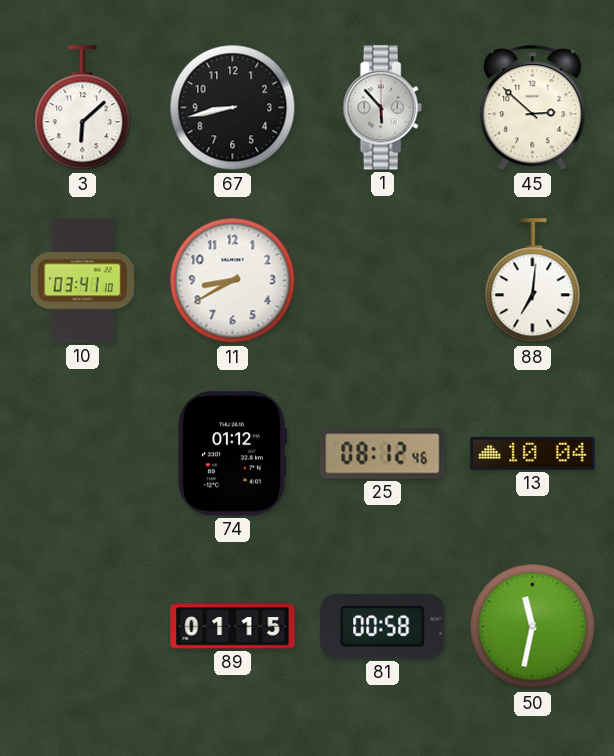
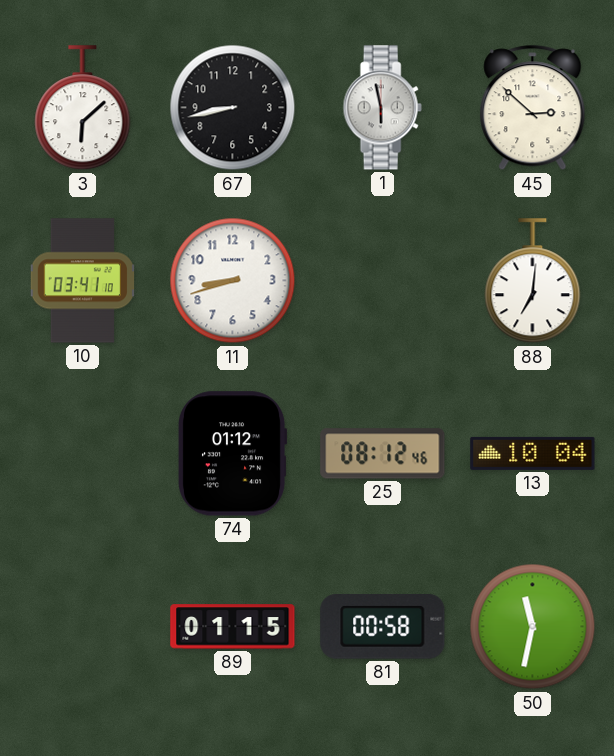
1: 5:53 -> 5:58 (382, 108)
11: 8:40 -> 8:42 (233, 281)
